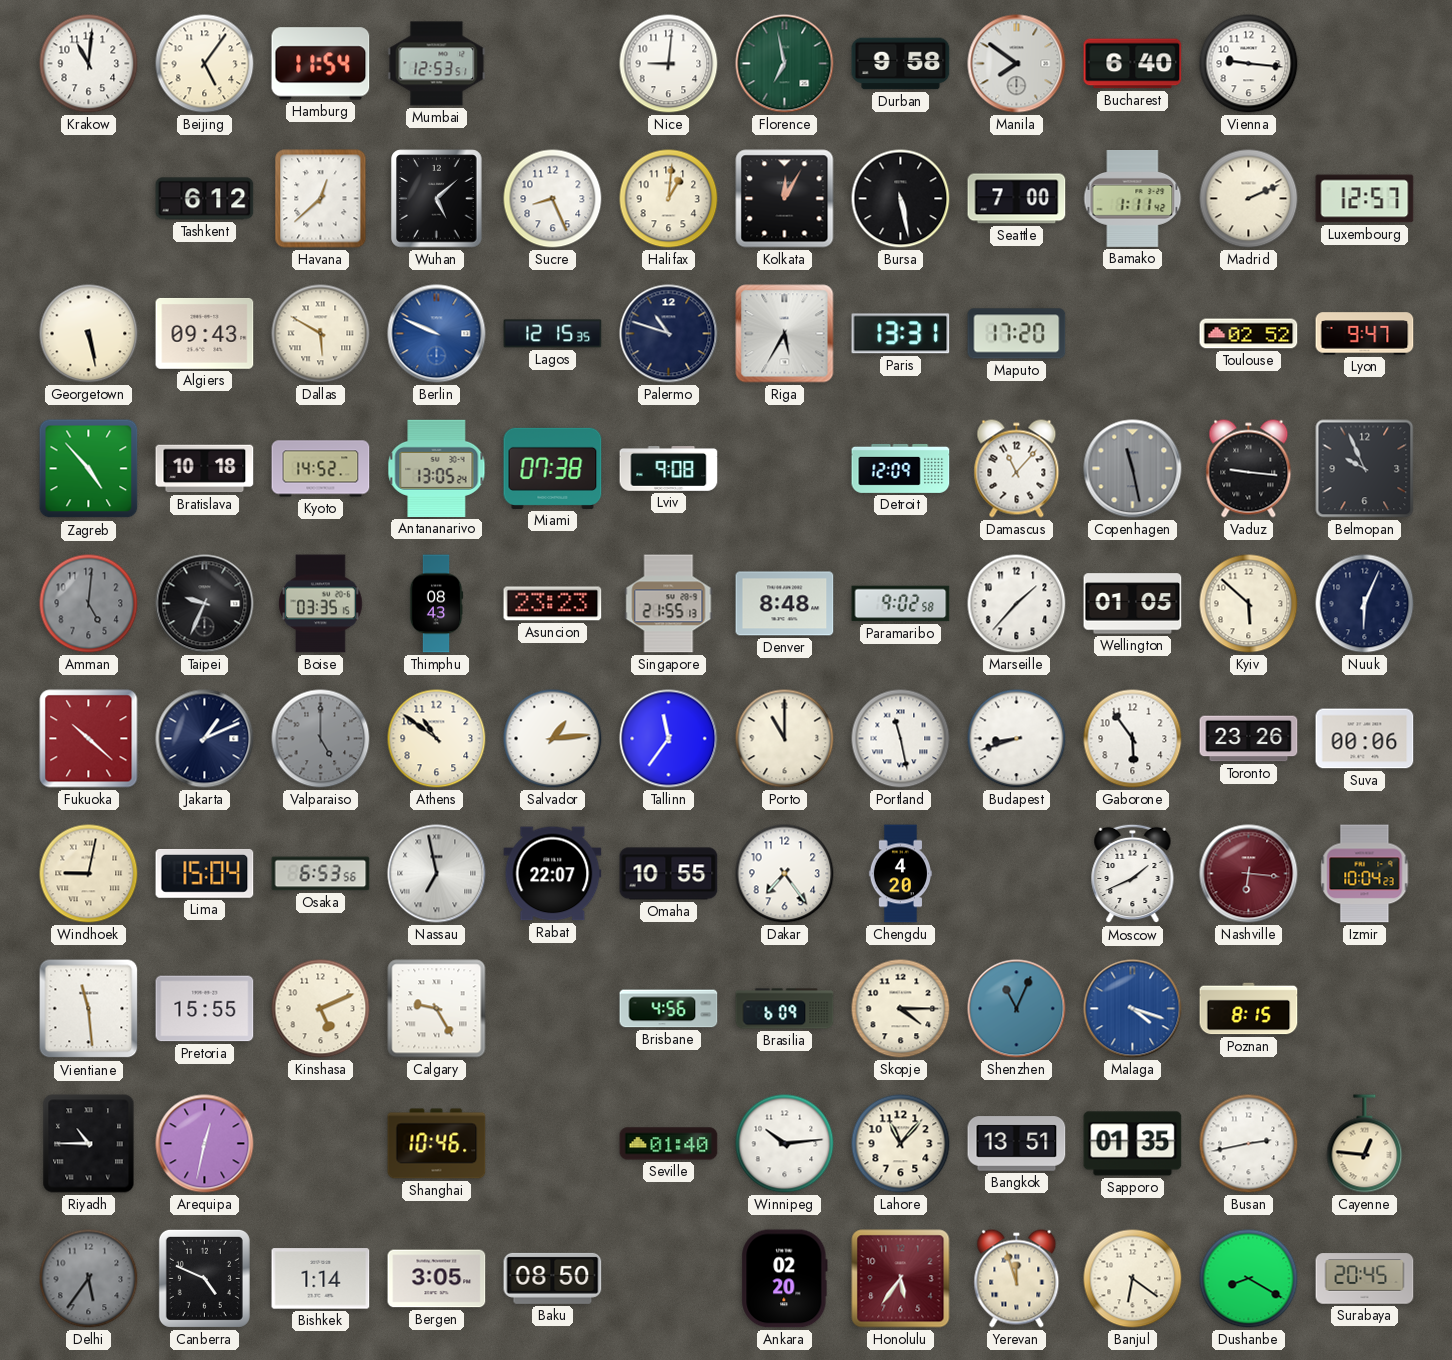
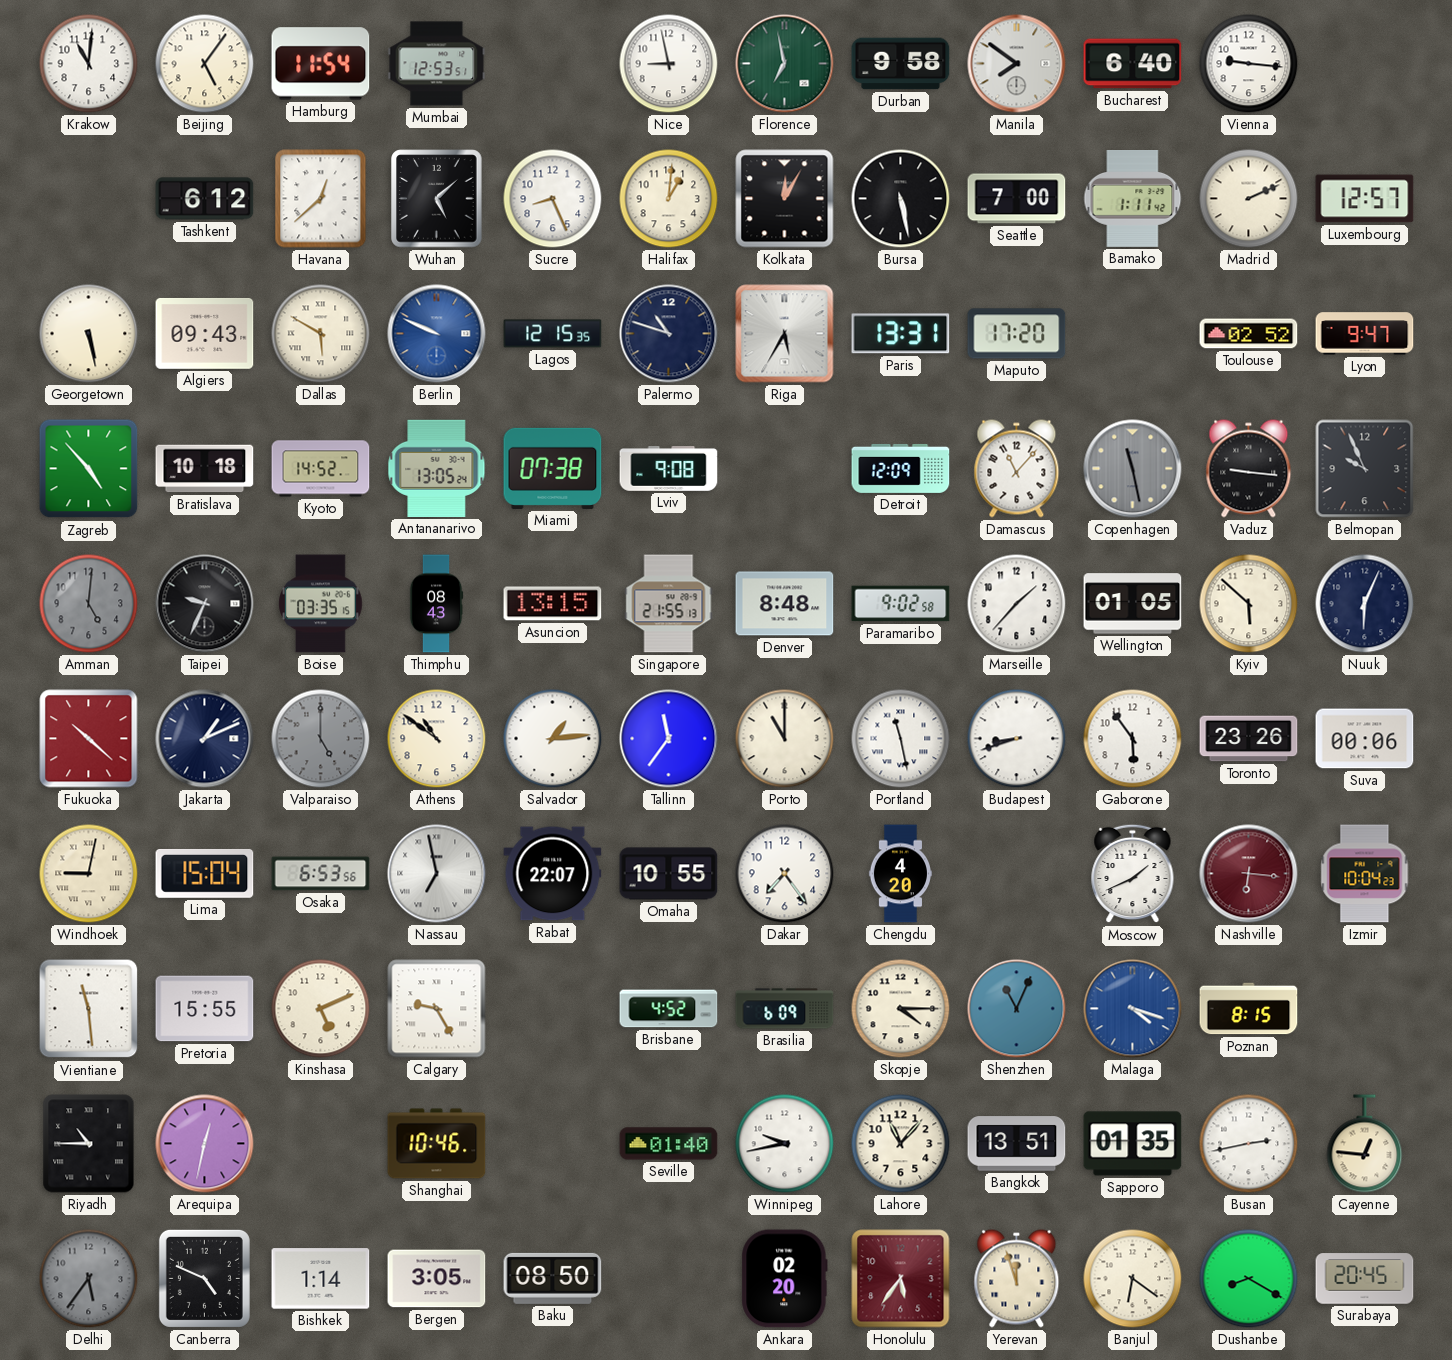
Nice: 9:01 -> 8:58 (669, 64)
Asuncion: 23:23 -> 13:15 (553, 604)
Brisbane: 4:56 -> 4:52 (669, 1009)
Winnipeg: 10:14 -> 9:43 (785, 1144)
